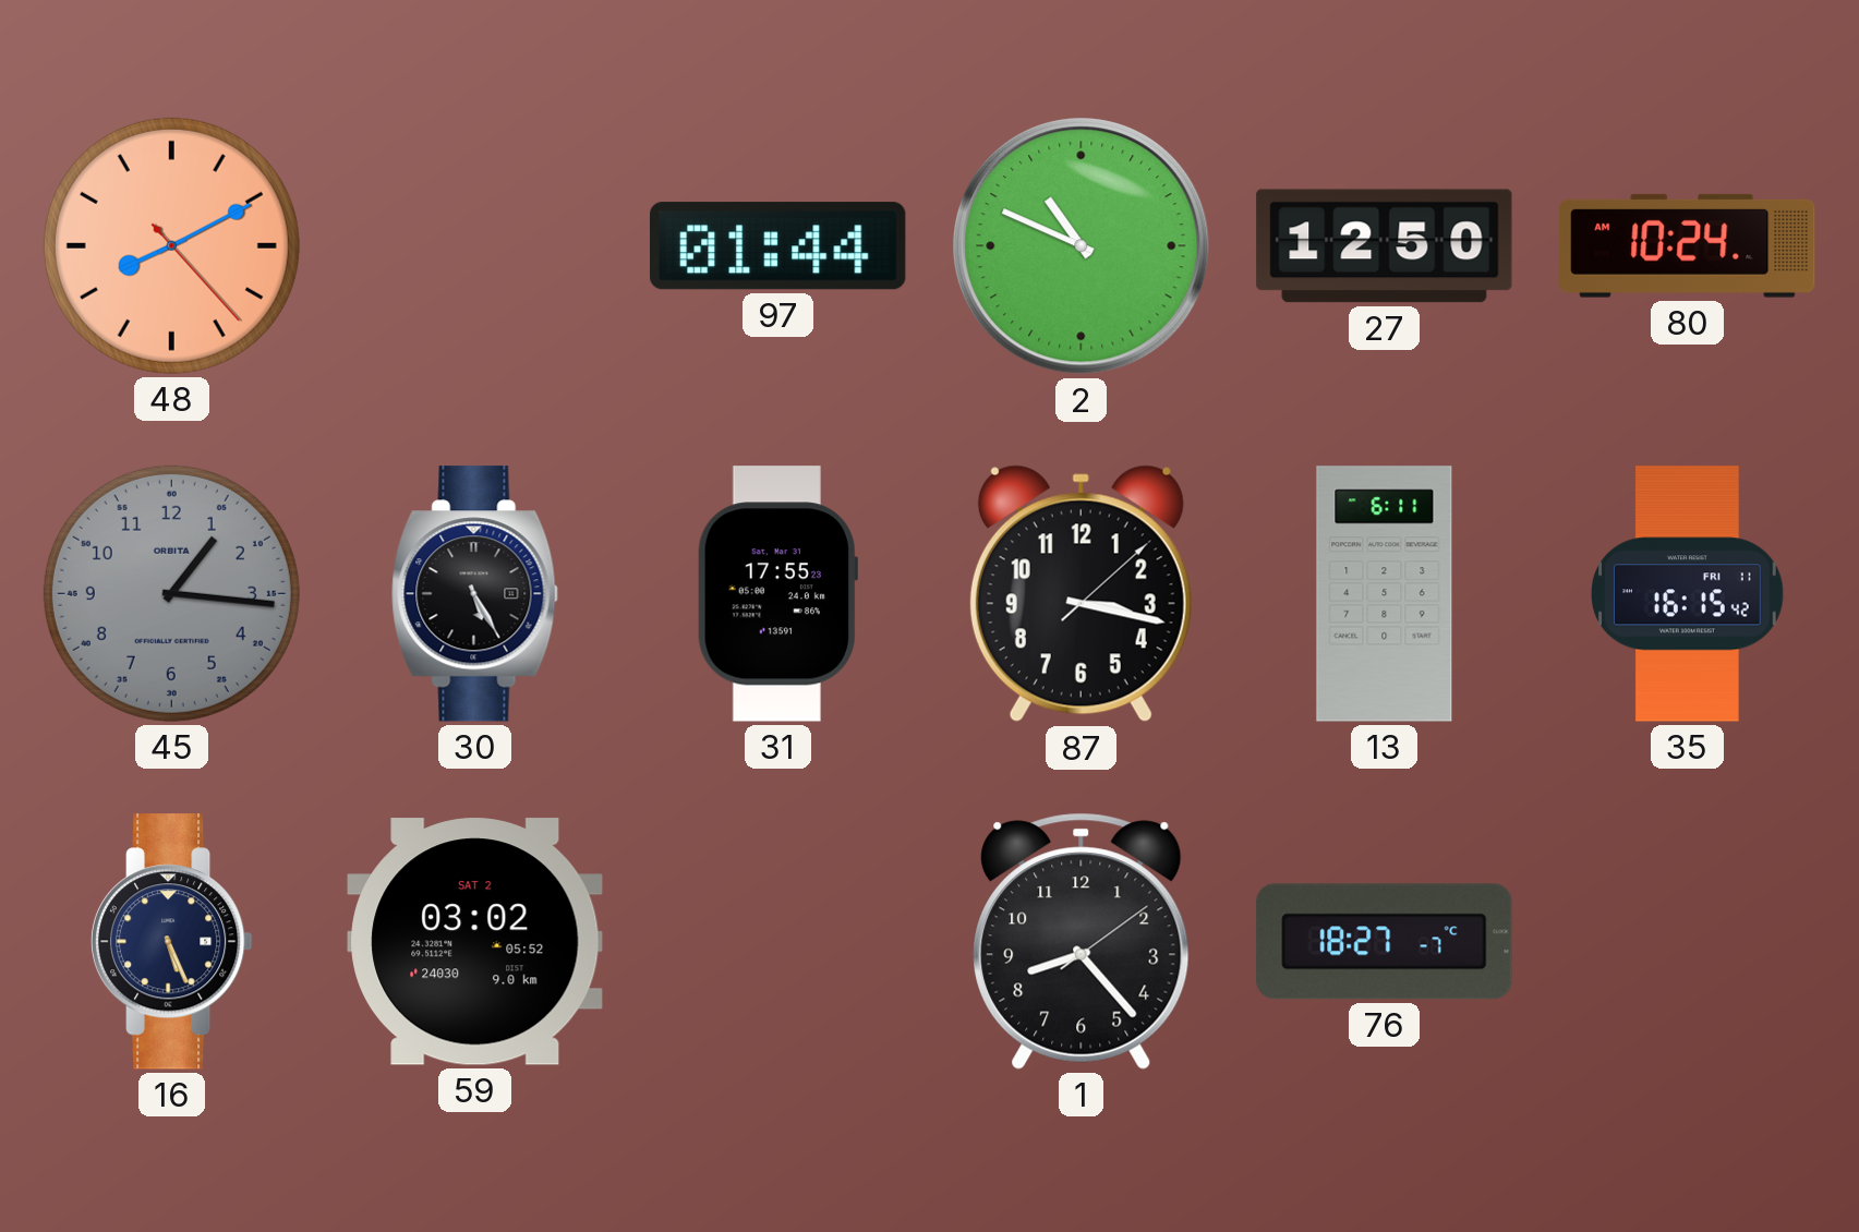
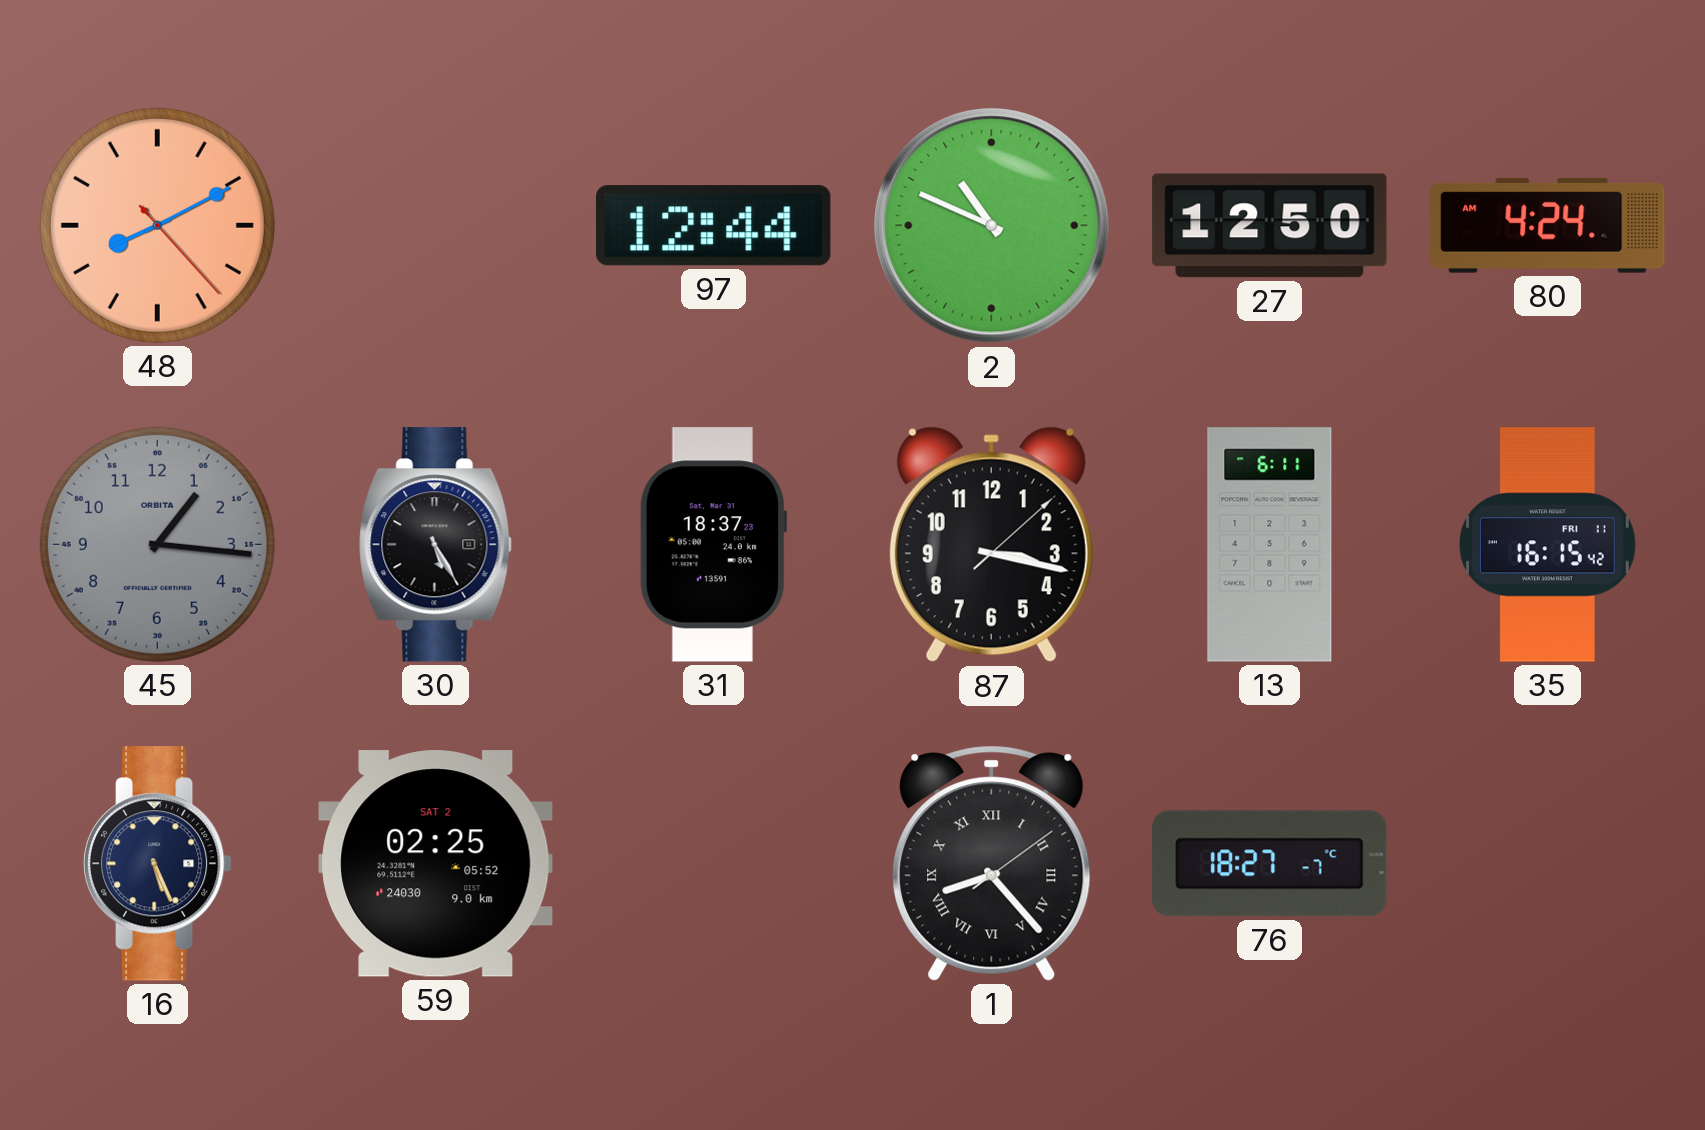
97: 01:44 -> 12:44 (714, 226)
80: 10:24 -> 4:24 (1548, 225)
31: 17:55 -> 18:37 (713, 545)
59: 03:02 -> 02:25 (436, 864)
1 numerals: Arabic -> Roman (992, 863)
